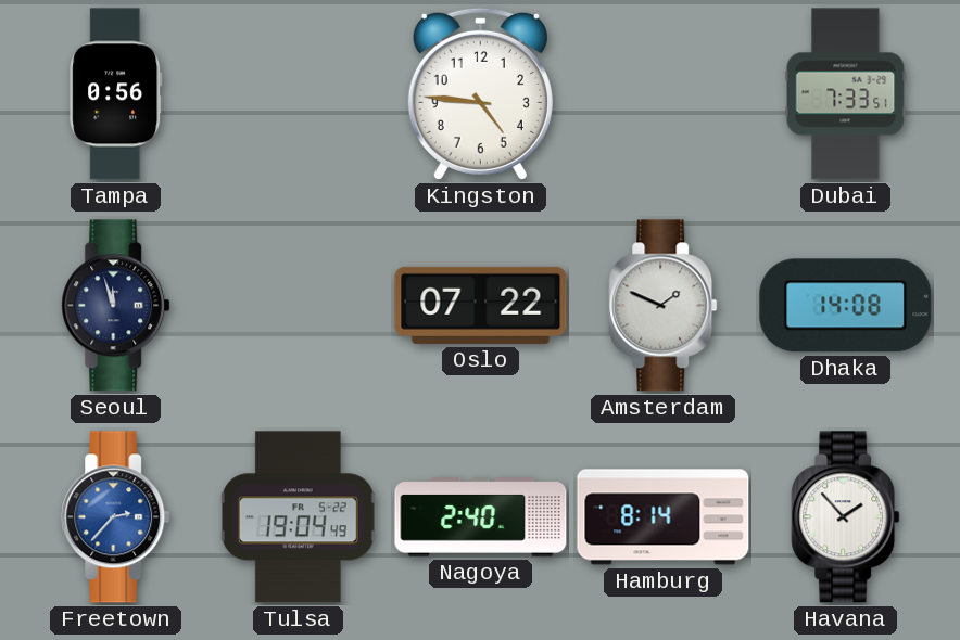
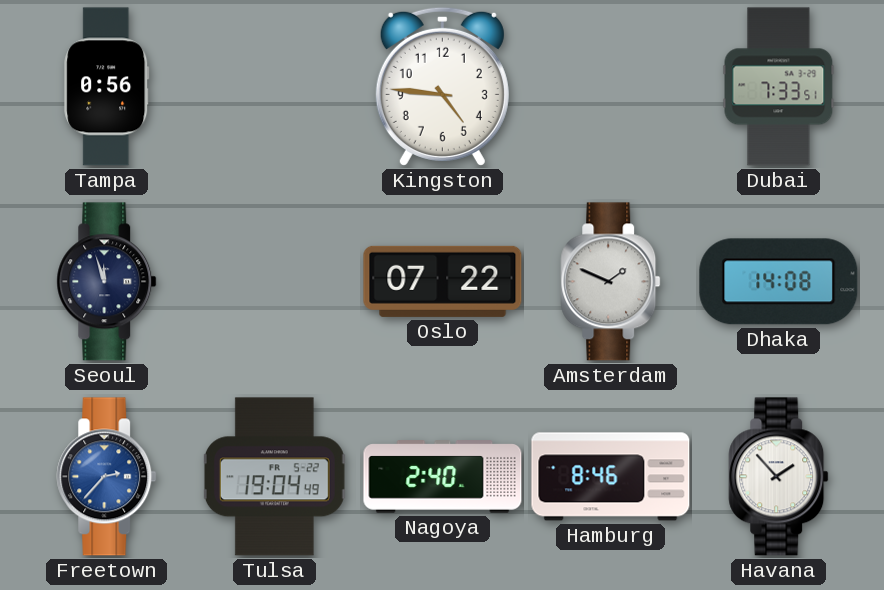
Hamburg: 8:14 -> 8:46 (611, 477)
